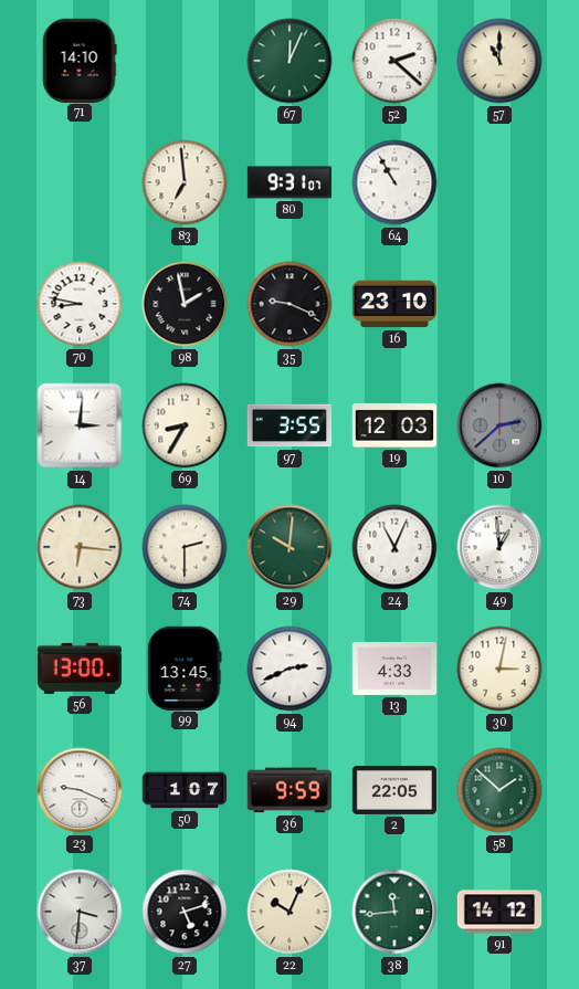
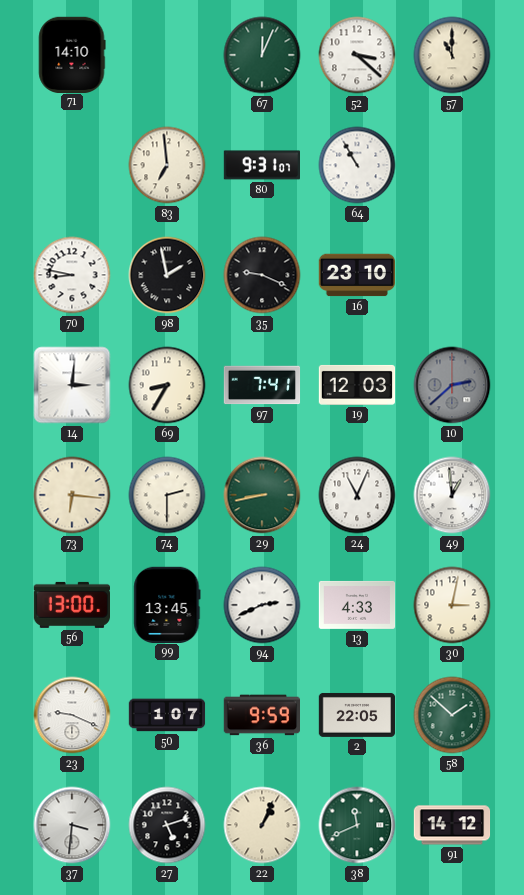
52: 2:22 -> 3:22 (357, 55)
97: 3:55 -> 7:41 (262, 385)
29: 10:01 -> 8:43 (262, 495)
22: 10:04 -> 1:04 (262, 825)
38: 11:44 -> 11:41 (357, 825)
